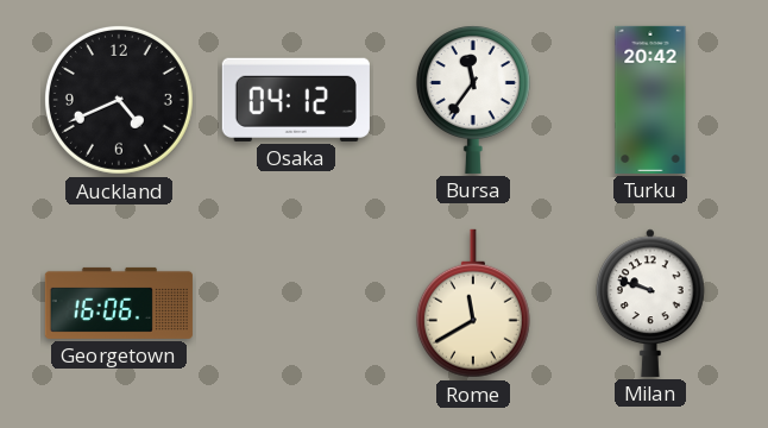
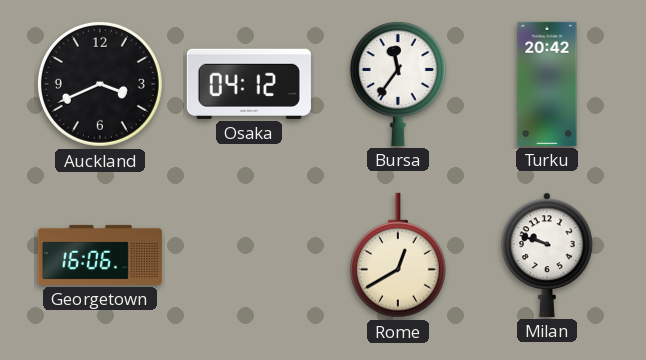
Auckland: 4:41 -> 3:41 (100, 84)
Rome: 11:40 -> 12:40 (398, 255)
